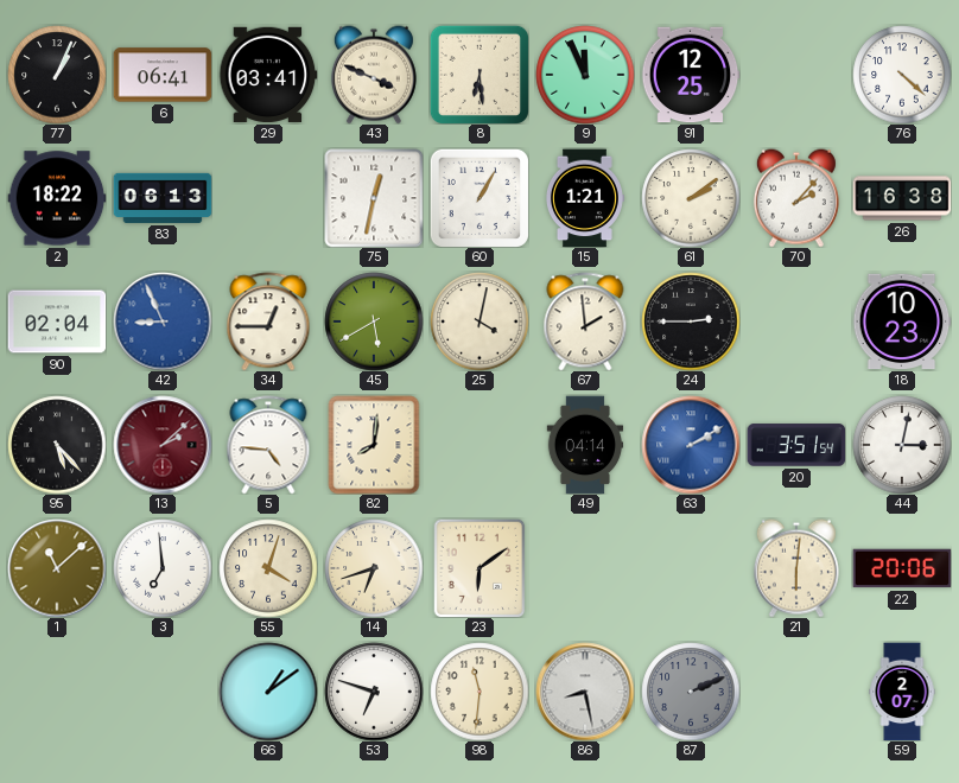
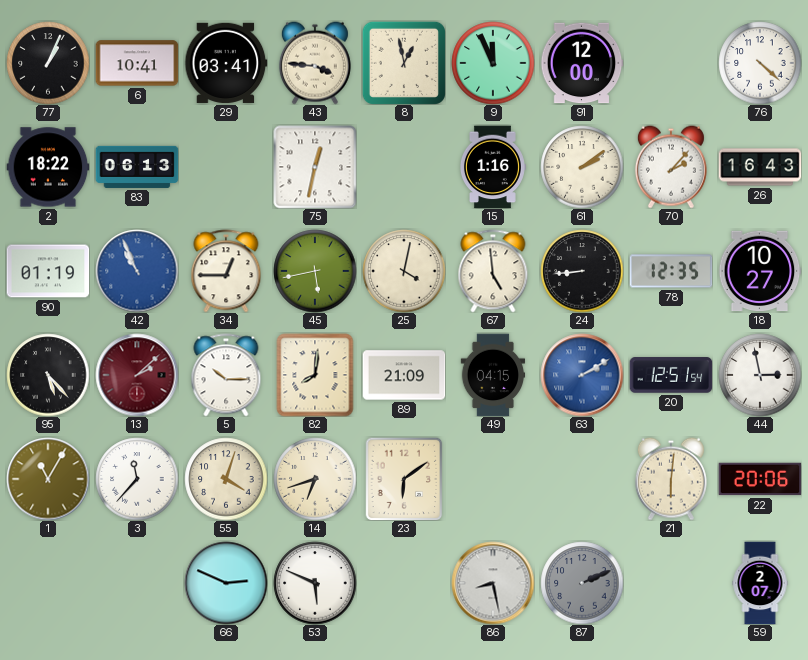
6: 06:41 -> 10:41 (137, 63)
43: 3:49 -> 3:46 (315, 63)
8: 6:29 -> 12:58 (404, 63)
91: 12:25 -> 12:00 (582, 63)
60: 1:05 -> none (479, 198)
15: 1:21 -> 1:16 (492, 167)
26: 16:38 -> 16:43 (760, 167)
90: 02:04 -> 01:19 (48, 271)
42: 8:56 -> 10:56 (137, 271)
45: 5:40 -> 5:43 (315, 271)
67: 1:59 -> 4:59 (493, 271)
24: 2:45 -> 8:44 (582, 271)
78: none -> 12:35 (671, 271)
18: 10:23 -> 10:27 (760, 271)
5: 4:46 -> 10:15 (226, 375)
89: none -> 21:09 (404, 375)
49: 04:14 -> 04:15 (493, 375)
20: 3:51 -> 12:51 (671, 375)
44: 3:02 -> 2:58 (760, 375)
1: 11:08 -> 11:05 (48, 479)
3: 6:59 -> 11:37 (137, 479)
66: 1:09 -> 2:49 (226, 583)
53: 6:48 -> 5:49 (315, 583)
98: 11:31 -> none (479, 692)
